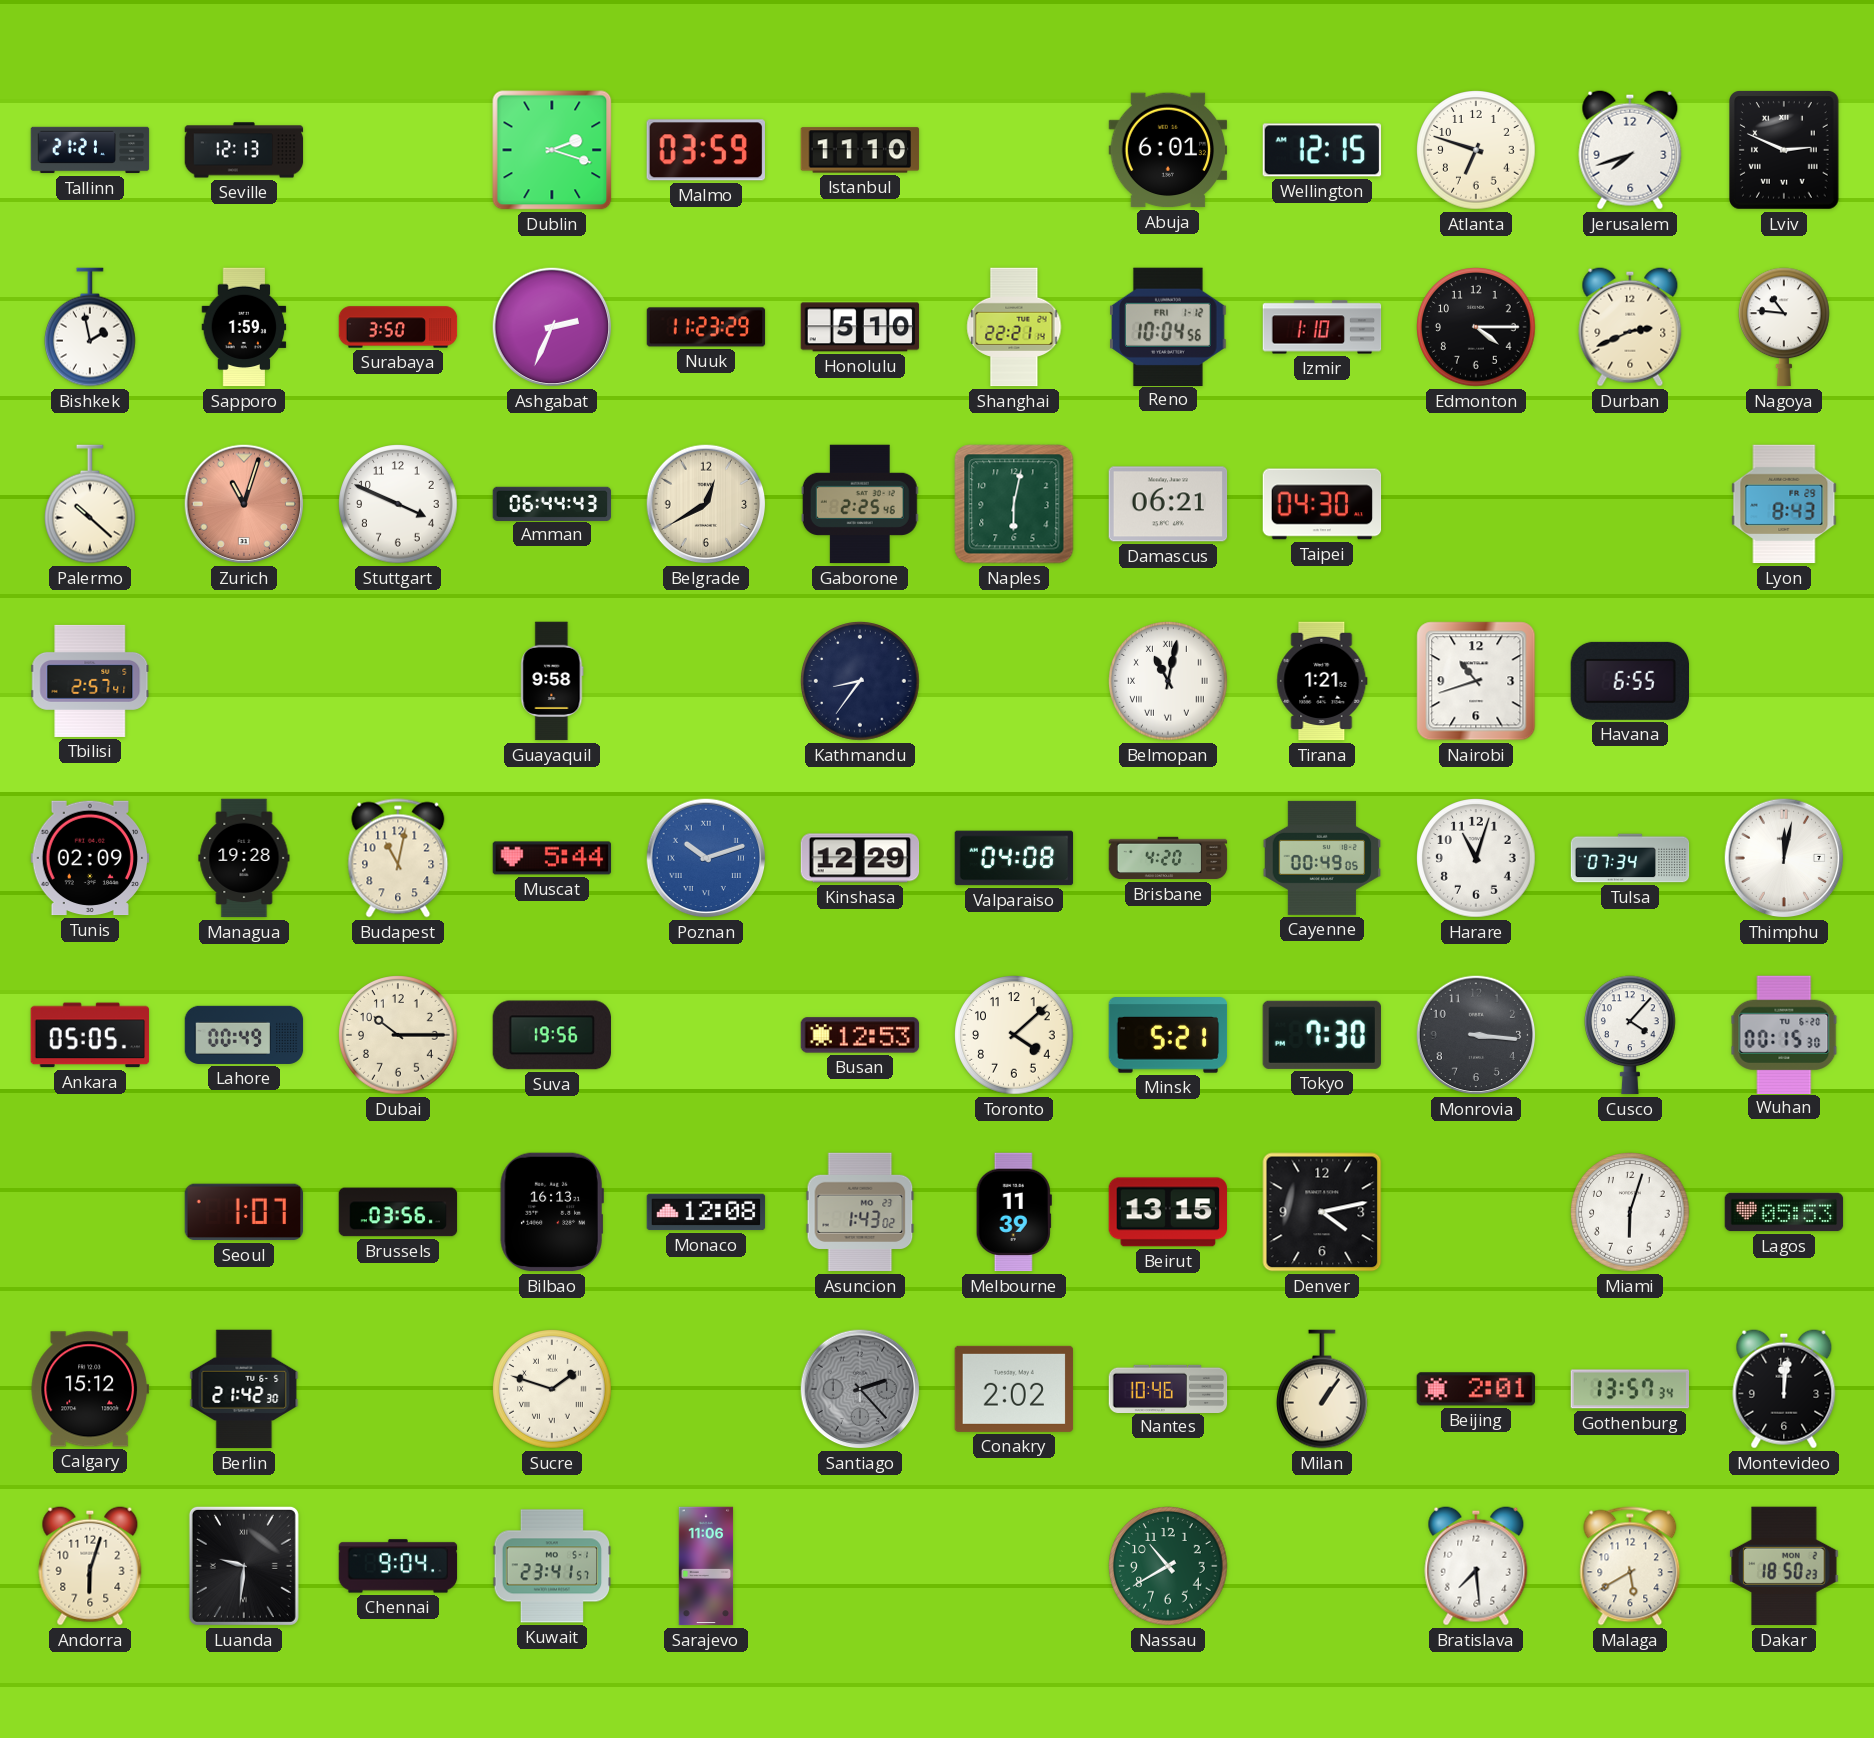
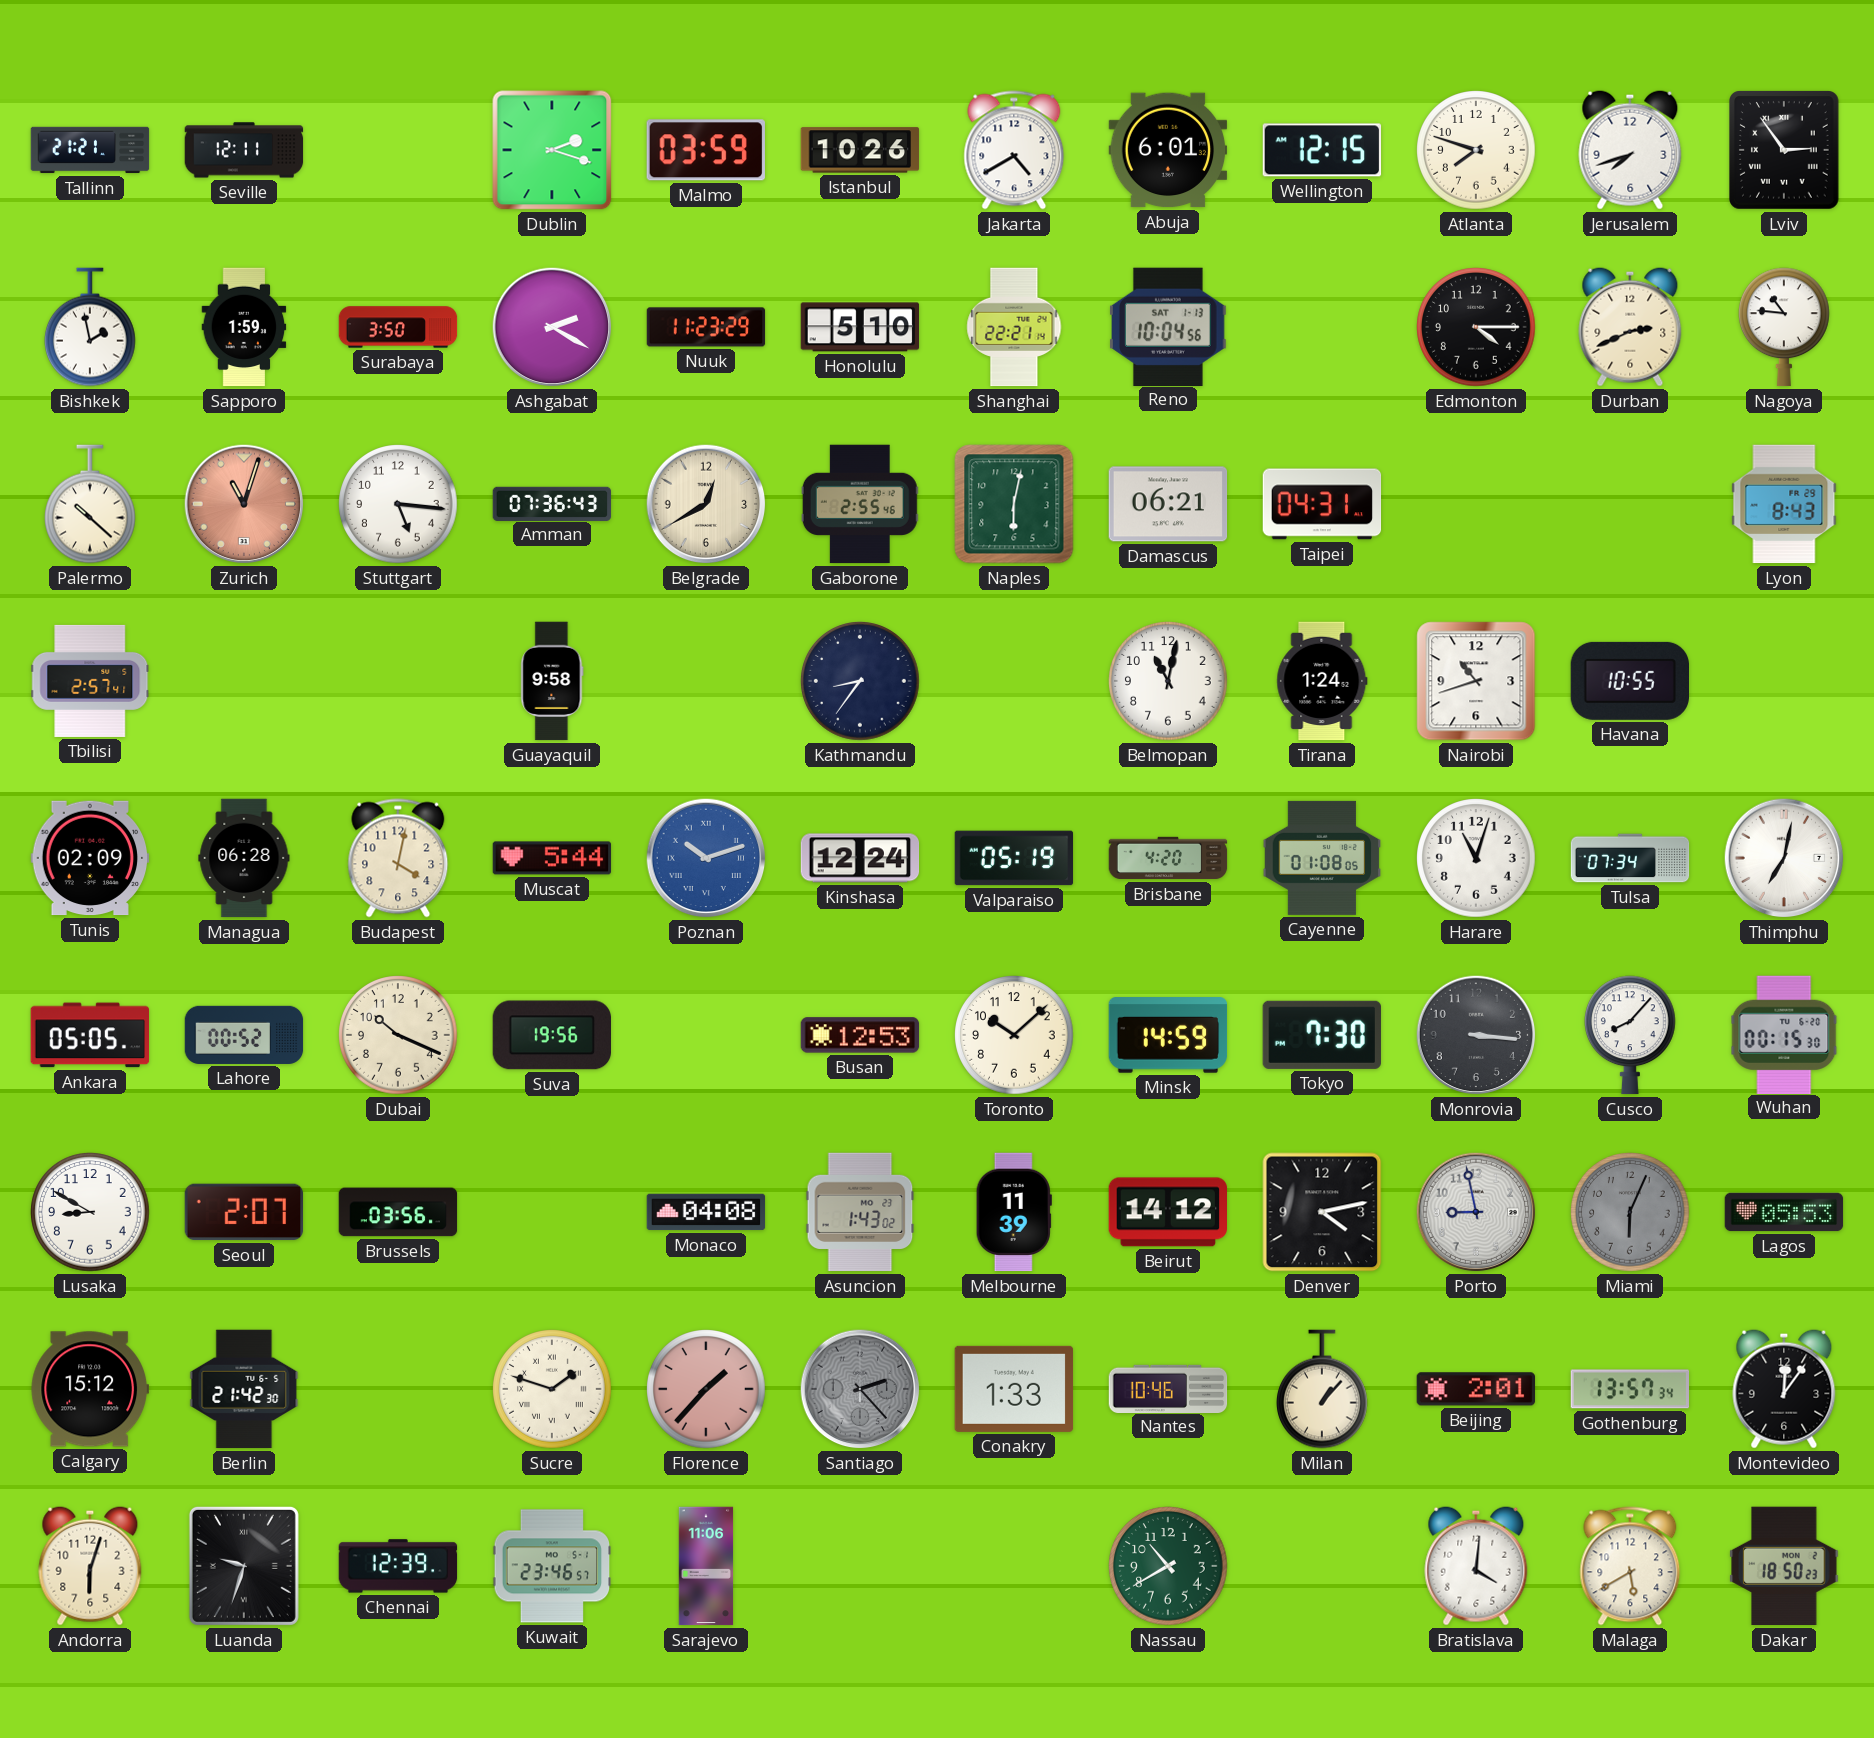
Seville: 12:13 -> 12:11 (244, 150)
Istanbul: 11:10 -> 10:26 (860, 150)
Jakarta: none -> 4:40 (1014, 150)
Atlanta: 6:48 -> 7:48 (1476, 150)
Lviv: 2:49 -> 2:54 (1785, 151)
Ashgabat: 2:34 -> 2:20 (552, 327)
Reno date: FRI 1-12 -> SAT 1-13 (1169, 326)
Izmir: 1:10 -> none (1322, 327)
Stuttgart: 3:49 -> 5:16 (398, 504)
Amman: 06:44 -> 07:36 (552, 503)
Gaborone: 2:25 -> 2:55 (860, 504)
Taipei: 04:30 -> 04:31 (1322, 504)
Belmopan numerals: Roman -> Arabic (1168, 681)
Tirana: 1:21 -> 1:24 (1322, 681)
Havana: 6:55 -> 10:55 (1629, 681)
Managua: 19:28 -> 06:28 (244, 858)
Budapest: 11:02 -> 4:02 (398, 858)
Kinshasa: 12:29 -> 12:24 (860, 858)
Valparaiso: 04:08 -> 05:19 (1014, 858)
Cayenne: 00:49 -> 01:08 (1322, 858)
Thimphu: 12:02 -> 7:02 (1784, 858)
Lahore: 00:49 -> 00:52 (244, 1035)
Dubai: 10:15 -> 10:19 (398, 1035)
Toronto: 4:08 -> 10:08 (1014, 1035)
Minsk: 5:21 -> 14:59 (1168, 1035)
Cusco: 4:07 -> 8:07 (1631, 1035)
Lusaka: none -> 8:50 (90, 1212)
Seoul: 1:07 -> 2:07 (244, 1212)
Bilbao: 16:13 -> none (552, 1212)
Monaco: 12:08 -> 04:08 (706, 1212)
Beirut: 13:15 -> 14:12 (1168, 1212)
Porto: none -> 8:58 (1476, 1212)
Miami: 6:03 -> 6:04 (1630, 1212)
Miami dial: white -> grey (1630, 1212)
Florence: none -> 1:37 (706, 1389)
Conakry: 2:02 -> 1:33 (1014, 1389)
Milan: 1:06 -> 1:07 (1323, 1389)
Montevideo: 12:01 -> 12:06 (1784, 1389)
Luanda: 9:31 -> 9:33 (244, 1566)
Chennai: 9:04 -> 12:39 (398, 1566)
Kuwait: 23:41 -> 23:46 (552, 1566)
Bratislava: 7:29 -> 4:01 (1476, 1566)
